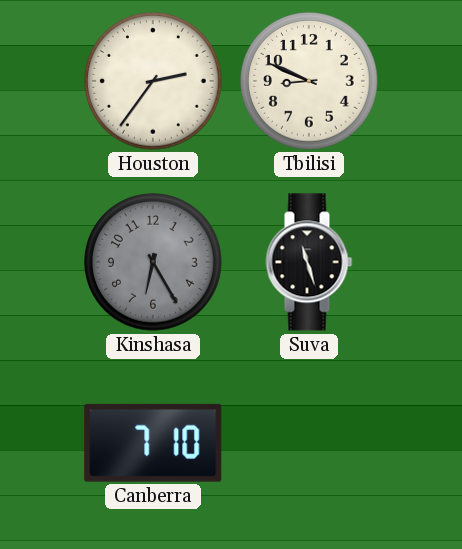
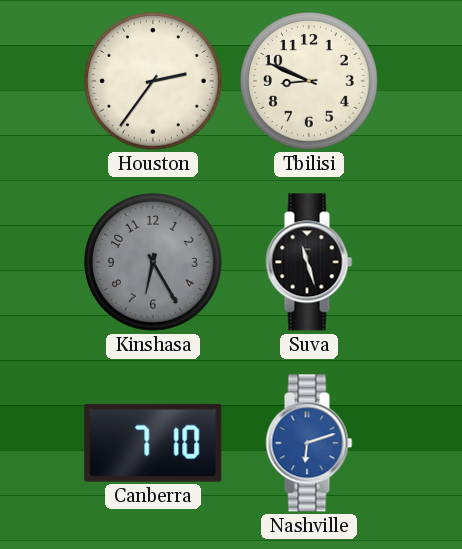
Nashville: none -> 6:12 (309, 443)
